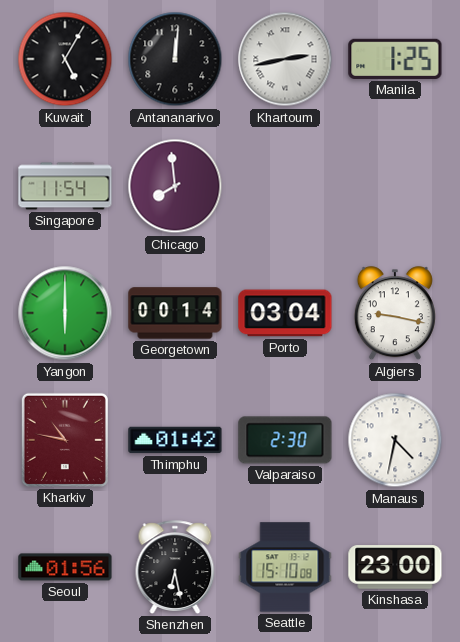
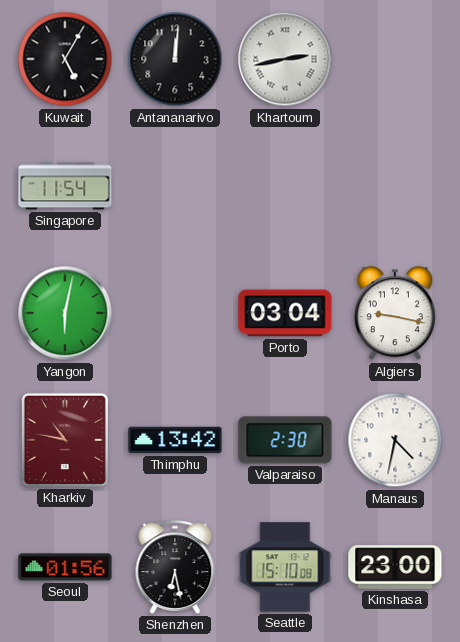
Manila: 1:25 -> none (395, 59)
Chicago: 7:59 -> none (175, 186)
Yangon: 6:00 -> 6:02 (65, 313)
Georgetown: 00:14 -> none (175, 313)
Thimphu: 01:42 -> 13:42 (175, 440)
